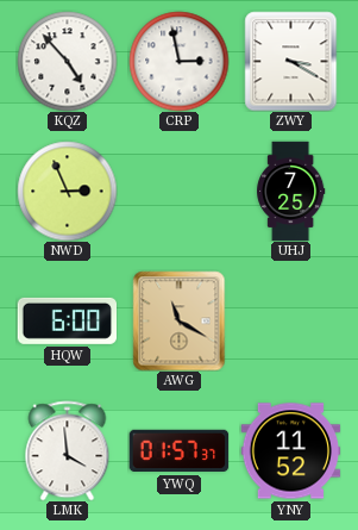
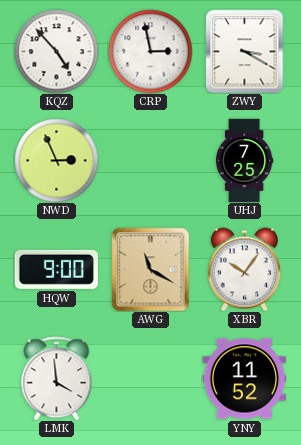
HQW: 6:00 -> 9:00 (56, 269)
XBR: none -> 10:06 (244, 269)
YWQ: 01:57 -> none (178, 451)
